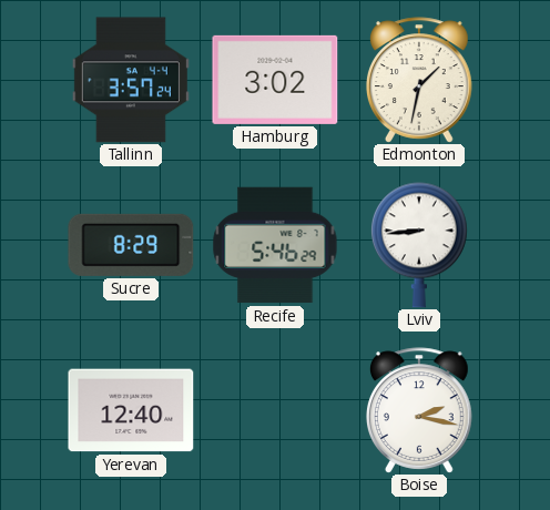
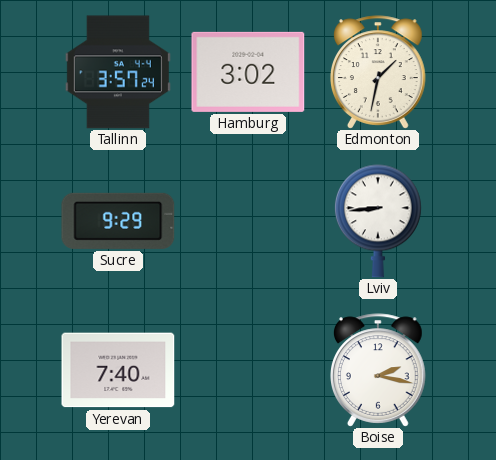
Sucre: 8:29 -> 9:29 (118, 221)
Recife: 5:46 -> none (275, 245)
Yerevan: 12:40 -> 7:40 (118, 370)
